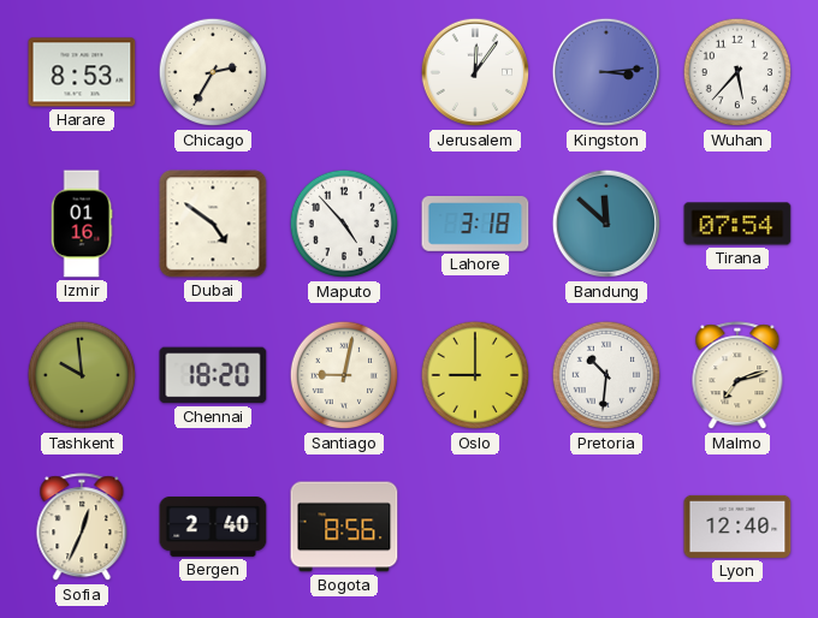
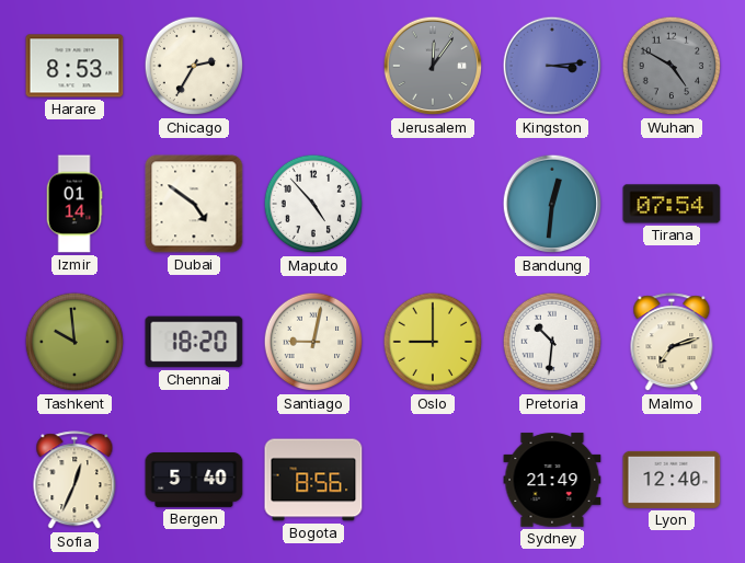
Jerusalem dial: white -> grey (433, 66)
Wuhan: 5:37 -> 4:50 (672, 66)
Wuhan dial: white -> grey (672, 66)
Izmir: 01:16 -> 01:14 (74, 204)
Lahore: 3:18 -> none (475, 224)
Bandung: 11:52 -> 12:31 (552, 204)
Bergen: 2:40 -> 5:40 (194, 481)
Sydney: none -> 21:49 (552, 480)
